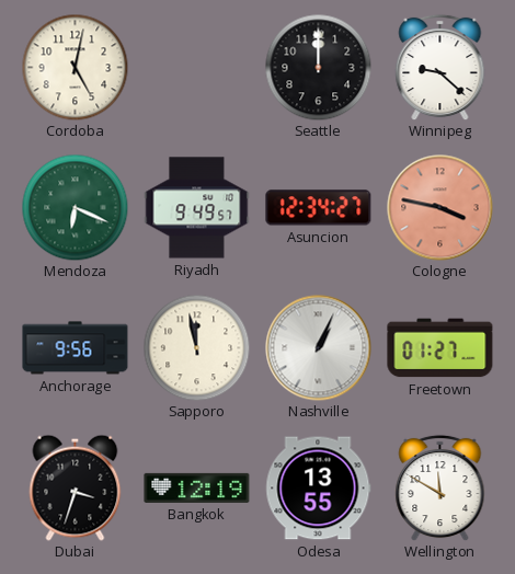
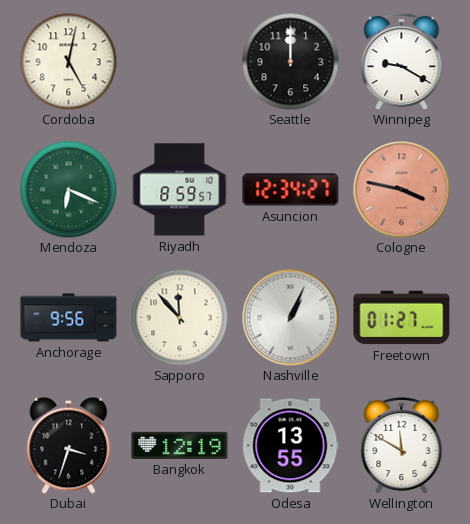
Winnipeg: 9:22 -> 9:20 (402, 61)
Riyadh: 9:49 -> 8:59 (180, 190)
Sapporo: 11:58 -> 11:53 (179, 317)
